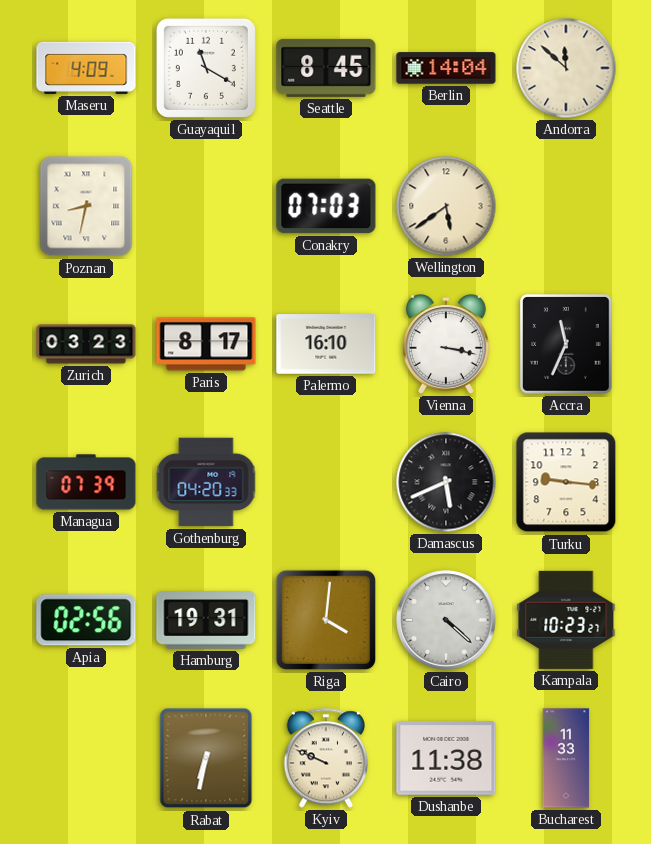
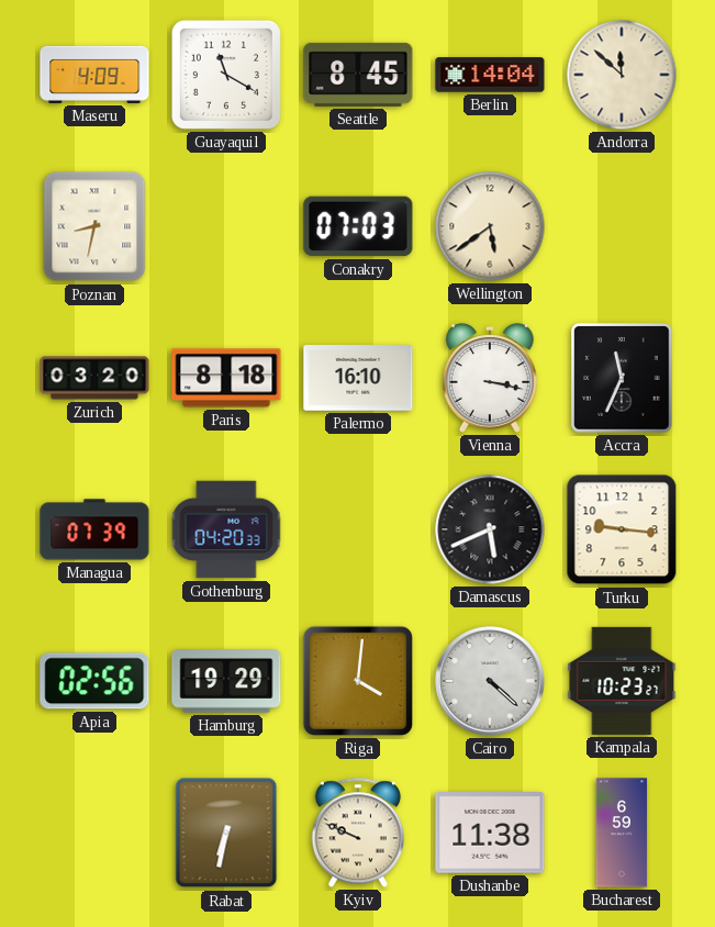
Zurich: 03:23 -> 03:20 (94, 378)
Paris: 8:17 -> 8:18 (226, 378)
Hamburg: 19:31 -> 19:29 (226, 682)
Bucharest: 11:33 -> 6:59 (622, 833)
